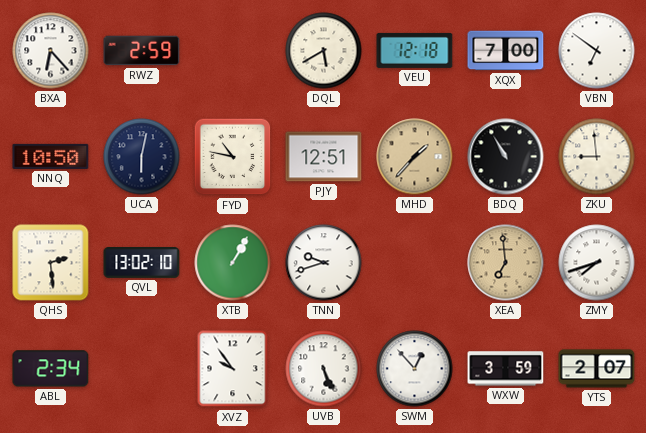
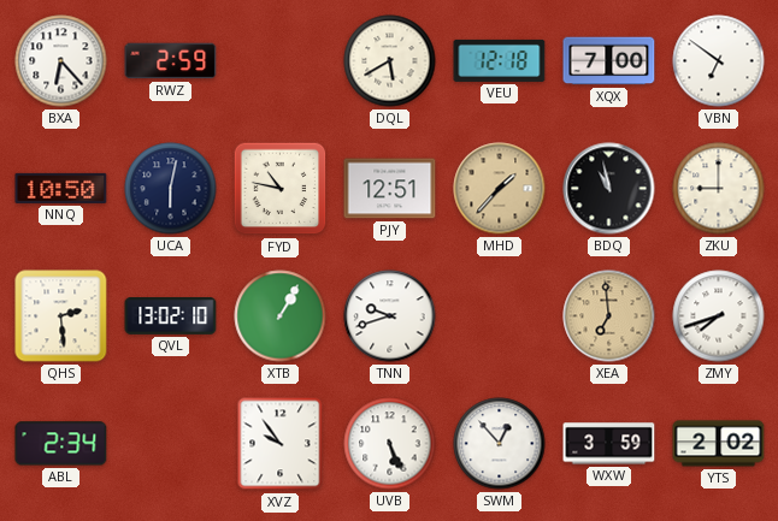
BDQ: 10:55 -> 10:58 (609, 189)
ZKU: 8:59 -> 9:00 (719, 189)
YTS: 2:07 -> 2:02 (719, 444)
